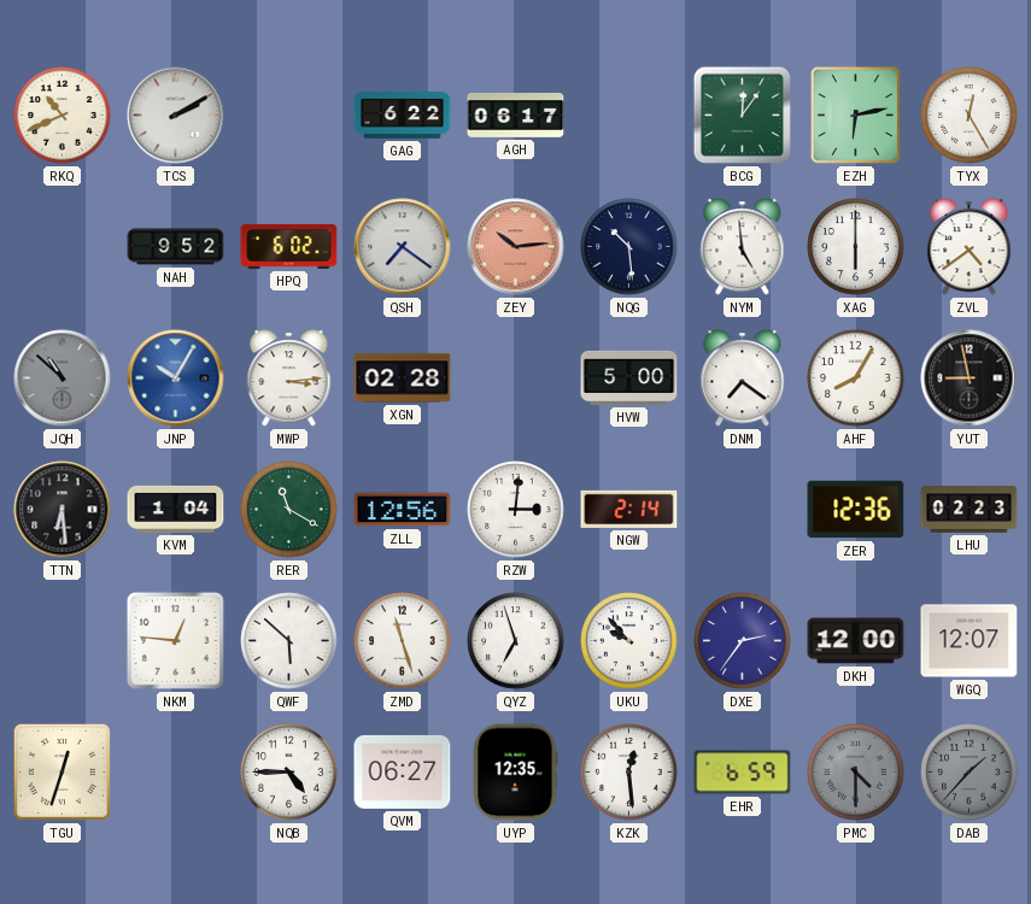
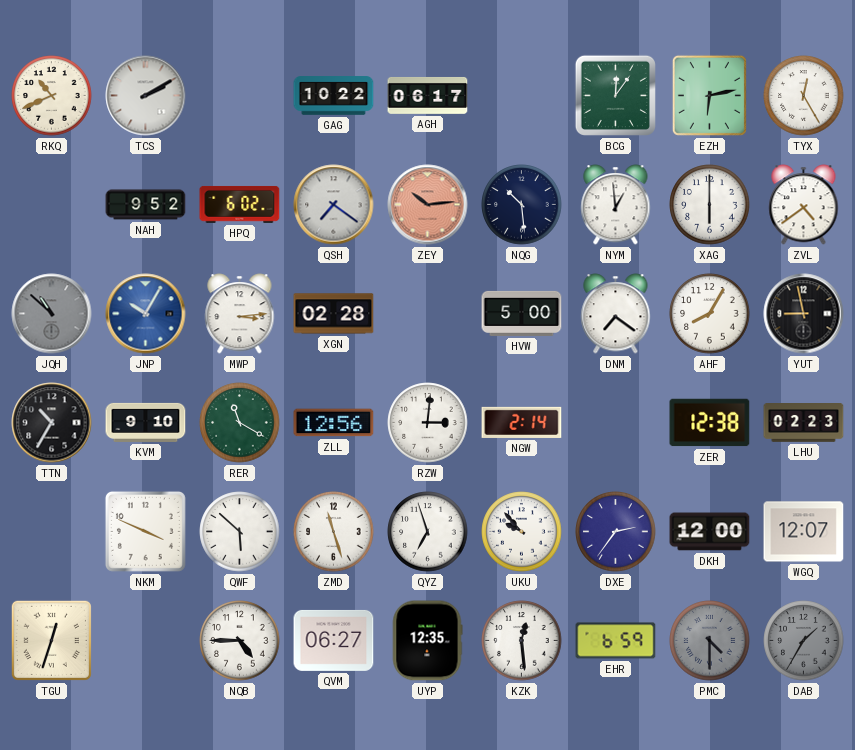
GAG: 6:22 -> 10:22 (334, 96)
NYM: 4:59 -> 12:59 (616, 205)
TTN: 6:29 -> 10:35 (52, 423)
KVM: 1:04 -> 9:10 (146, 422)
ZER: 12:36 -> 12:38 (710, 423)
NKM: 12:46 -> 3:49 (145, 531)
DAB: 1:37 -> 1:35 (804, 641)
